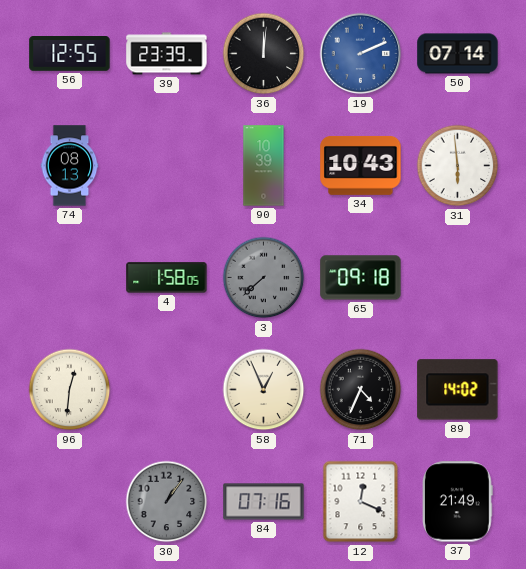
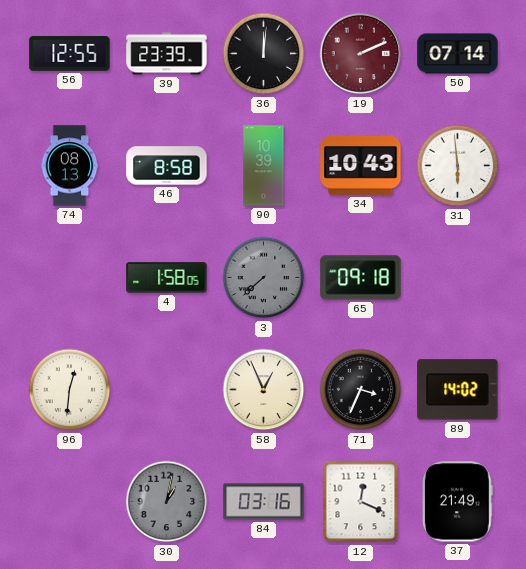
19 dial: blue -> burgundy (361, 54)
46: none -> 8:58 (167, 166)
71: 4:34 -> 3:34 (361, 390)
30: 1:06 -> 1:02 (167, 502)
84: 07:16 -> 03:16 (264, 502)
